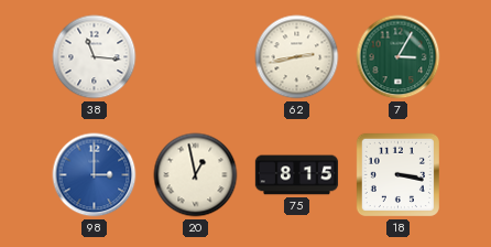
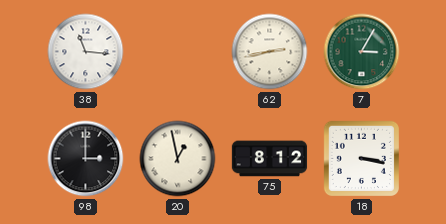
98 dial: blue -> black (86, 159)
75: 8:15 -> 8:12 (270, 159)
